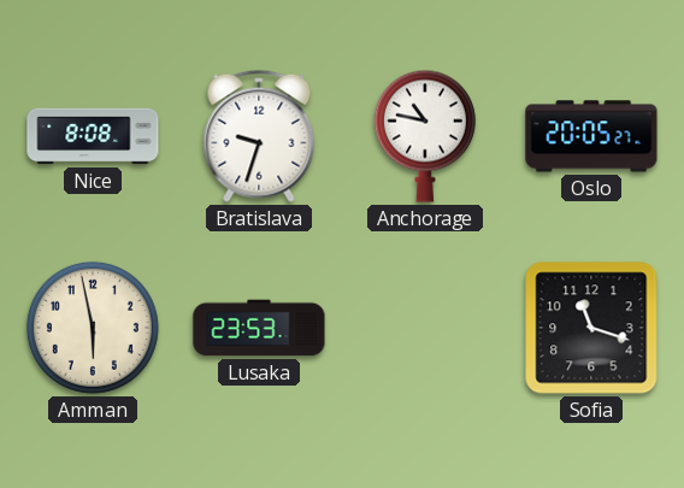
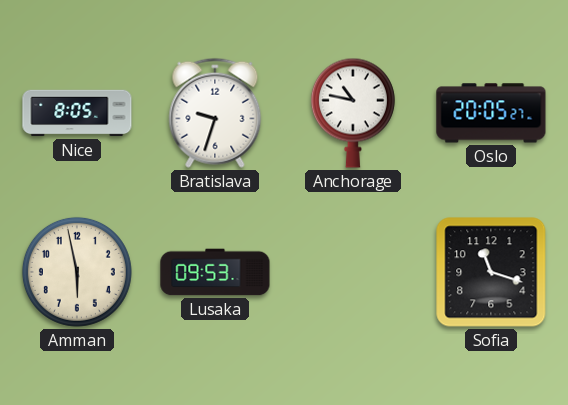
Nice: 8:08 -> 8:05 (77, 113)
Lusaka: 23:53 -> 09:53 (215, 272)
